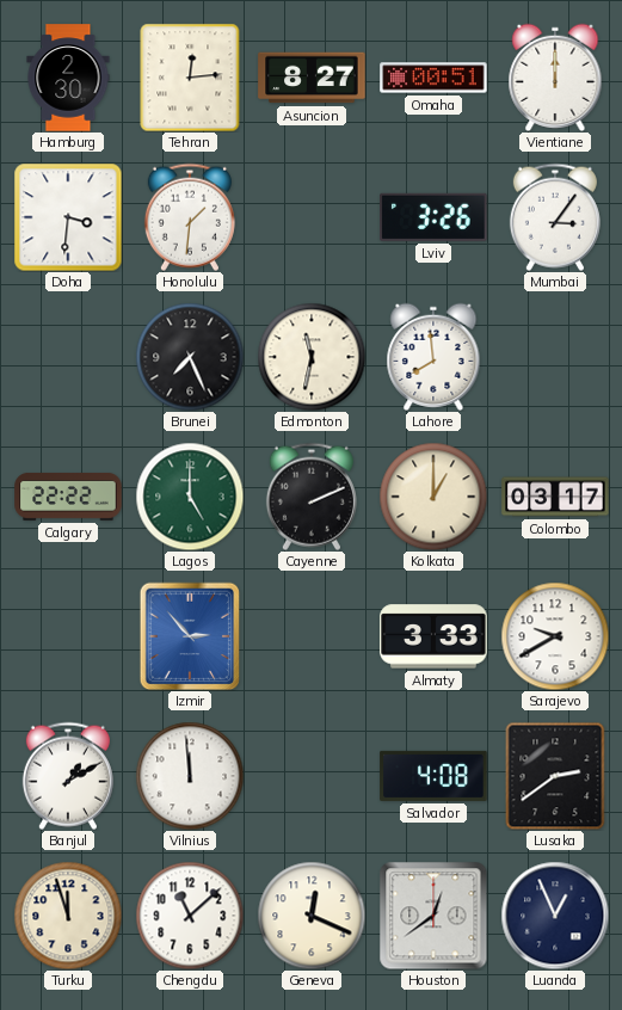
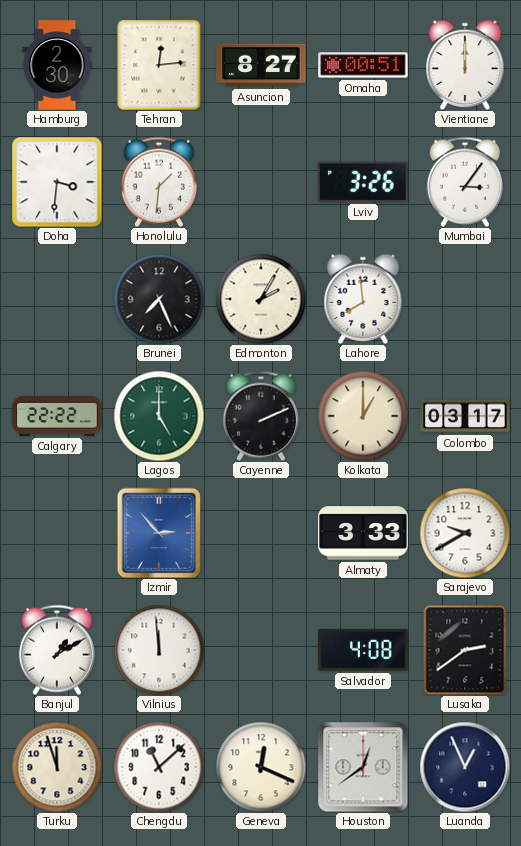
Edmonton: 11:32 -> 2:05 (261, 299)
